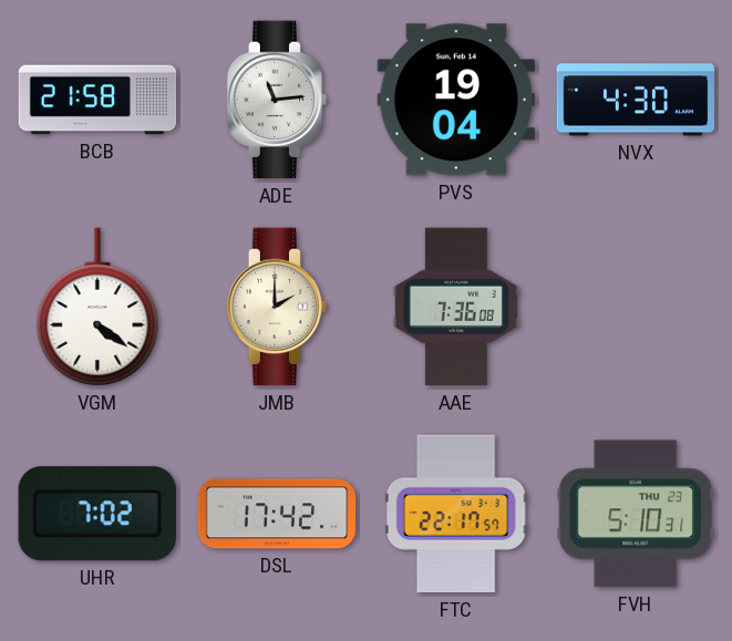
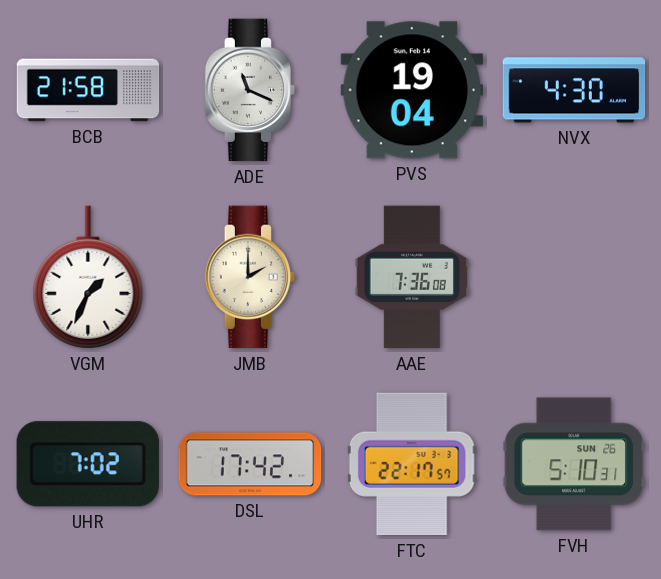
ADE: 11:14 -> 11:19 (250, 90)
VGM: 4:21 -> 1:34 (88, 277)
FVH date: THU 23 -> SUN 26 (573, 464)
